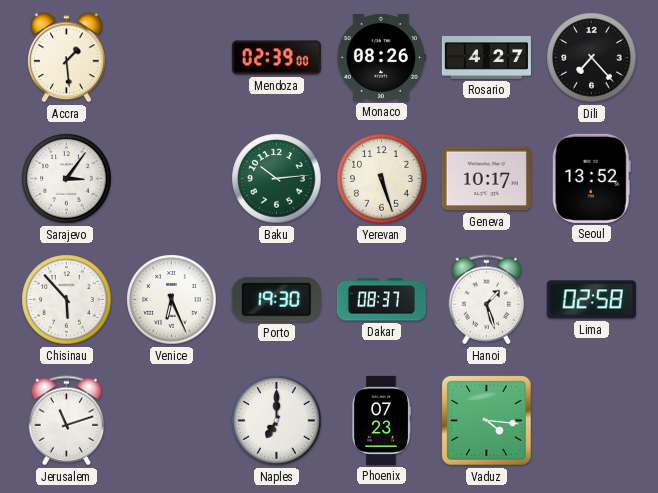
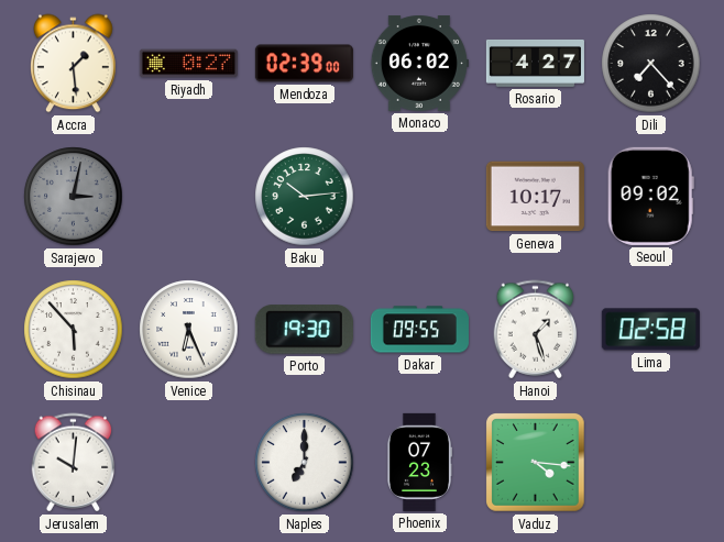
Riyadh: none -> 0:27 (188, 64)
Monaco: 08:26 -> 06:02 (419, 64)
Sarajevo: 3:06 -> 3:02 (74, 197)
Sarajevo dial: white -> grey (74, 197)
Yerevan: 5:27 -> none (382, 179)
Seoul: 13:52 -> 09:02 (650, 196)
Dakar: 08:37 -> 09:55 (419, 330)
Jerusalem: 11:12 -> 10:01 (74, 463)
